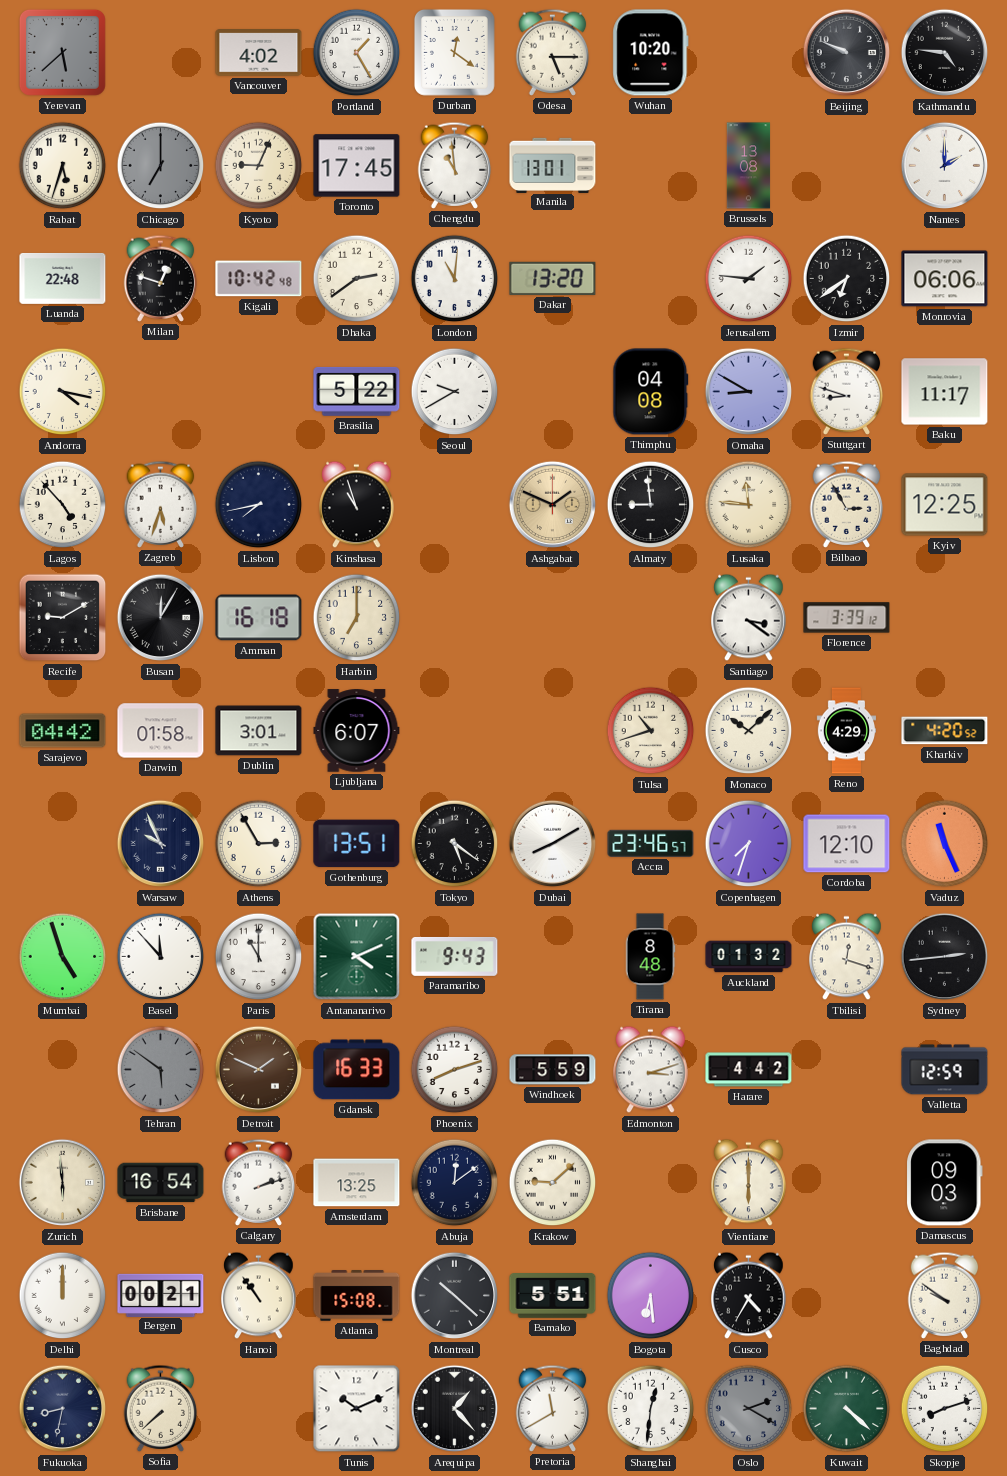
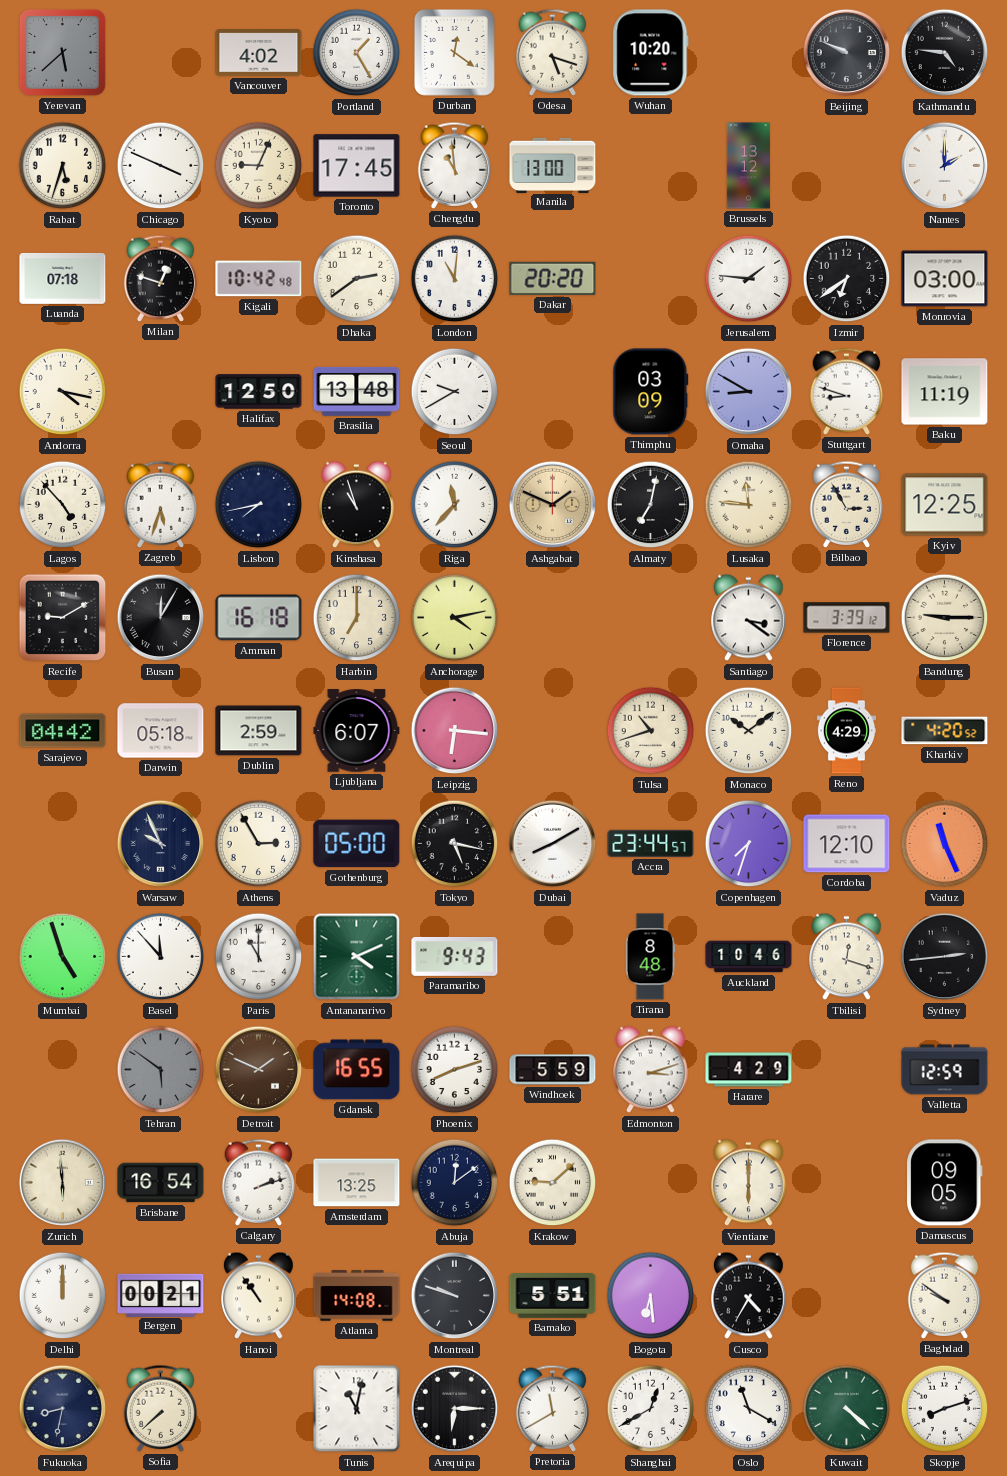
Odesa: 5:15 -> 5:18 (553, 52)
Chicago: 7:00 -> 3:49 (161, 166)
Chicago dial: grey -> white (161, 166)
Manila: 13:01 -> 13:00 (553, 165)
Brussels: 13:08 -> 13:12 (749, 166)
Luanda: 22:48 -> 07:18 (63, 278)
Dakar: 13:20 -> 20:20 (553, 278)
Monrovia: 06:06 -> 03:00 (945, 279)
Halifax: none -> 12:50 (259, 392)
Brasilia: 5:22 -> 13:48 (357, 391)
Thimphu: 04:08 -> 03:09 (651, 392)
Baku: 11:17 -> 11:19 (945, 392)
Riga: none -> 11:37 (455, 505)
Almaty: 8:59 -> 7:02 (651, 505)
Anchorage: none -> 4:13 (455, 618)
Bandung: none -> 9:15 (945, 618)
Darwin: 01:58 -> 05:18 (161, 731)
Dublin: 3:01 -> 2:59 (259, 731)
Leipzig: none -> 6:16 (455, 731)
Monaco: 10:08 -> 10:09 (749, 731)
Gothenburg: 13:51 -> 05:00 (357, 844)
Tokyo: 5:21 -> 5:17 (455, 844)
Accra: 23:46 -> 23:44 (651, 843)
Auckland: 01:32 -> 10:46 (749, 957)
Gdansk: 16:33 -> 16:55 (357, 1070)
Harare: 4:42 -> 4:29 (749, 1070)
Damascus: 09:03 -> 09:05 (945, 1183)
Atlanta: 15:08 -> 14:08 (357, 1296)
Montreal: 10:22 -> 9:48 (455, 1296)
Tunis: 10:11 -> 11:02 (357, 1409)
Arequipa: 1:23 -> 6:15 (455, 1409)
Shanghai: 12:31 -> 12:40 (651, 1409)
Oslo: 2:20 -> 11:20 (749, 1409)
Oslo dial: grey -> white (749, 1409)
